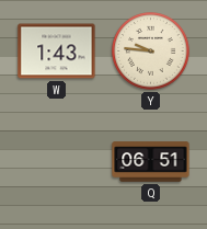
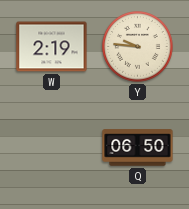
W: 1:43 -> 2:19 (52, 47)
Q: 06:51 -> 06:50 (138, 148)
